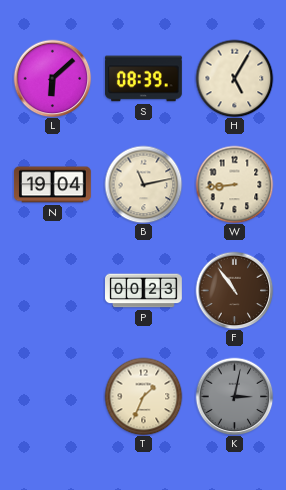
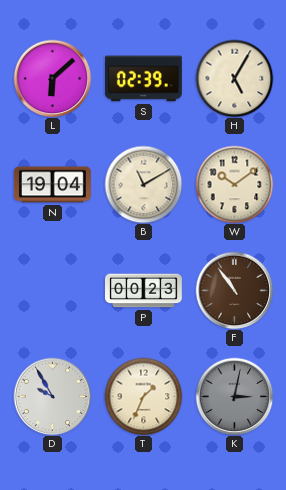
S: 08:39 -> 02:39 (143, 79)
B: 11:13 -> 11:10 (143, 184)
W: 8:44 -> 10:09 (234, 184)
D: none -> 9:55 (52, 396)
